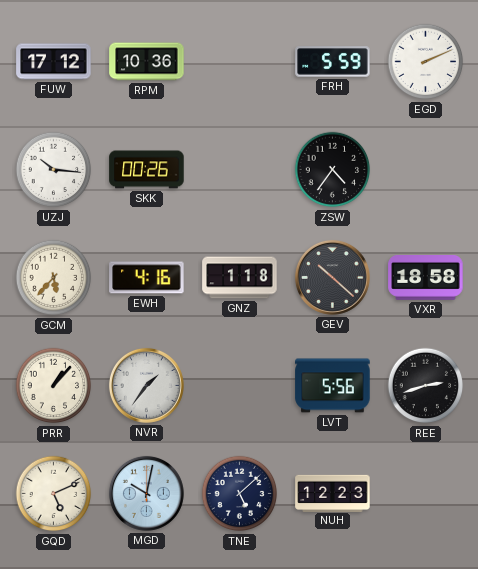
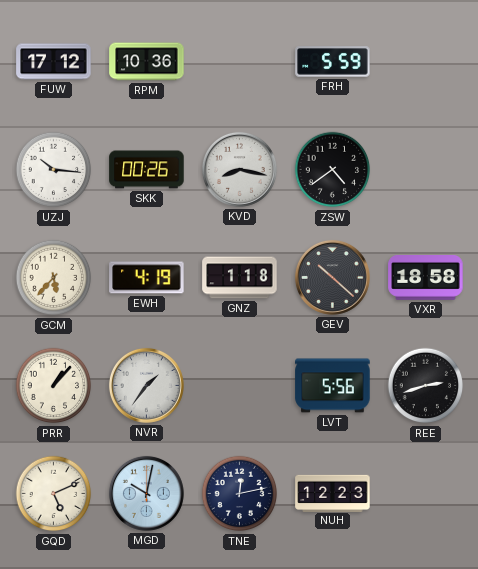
EGD: 2:11 -> none (426, 62)
KVD: none -> 8:17 (239, 169)
ZSW: 4:36 -> 4:39 (333, 170)
EWH: 4:16 -> 4:19 (147, 278)
TNE: 5:08 -> 12:13 (240, 494)
